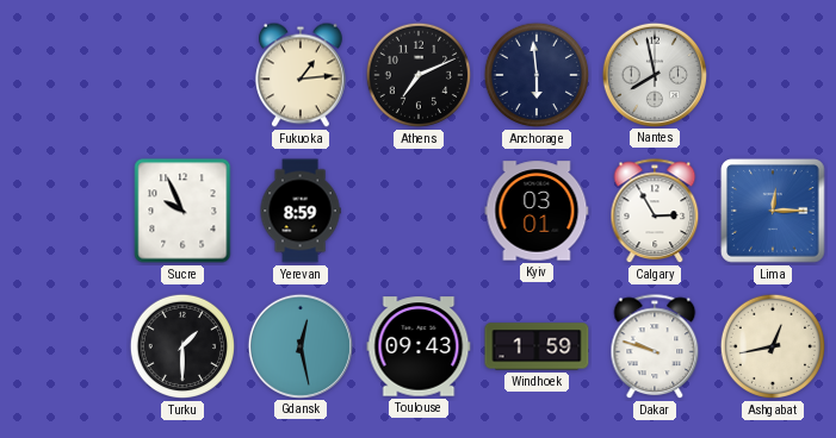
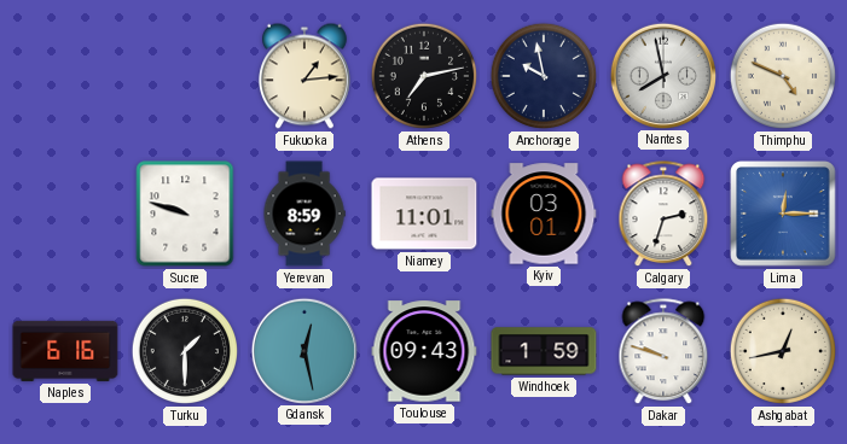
Athens: 7:11 -> 7:13 (424, 76)
Anchorage: 5:59 -> 9:58 (544, 76)
Thimphu: none -> 4:49 (783, 76)
Sucre: 9:56 -> 9:48 (185, 214)
Niamey: none -> 11:01 (424, 214)
Calgary: 2:55 -> 2:33 (663, 215)
Naples: none -> 6:16 (65, 351)
